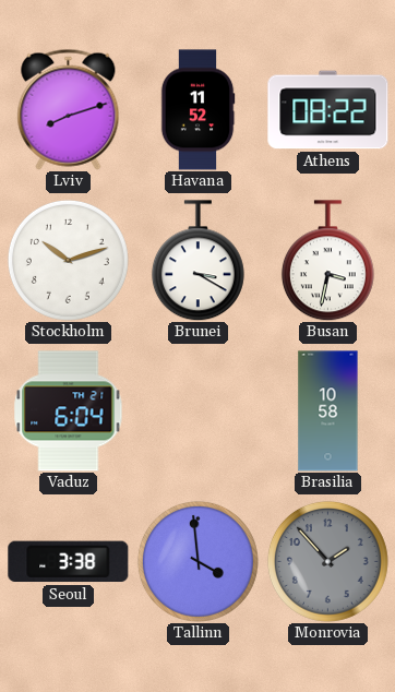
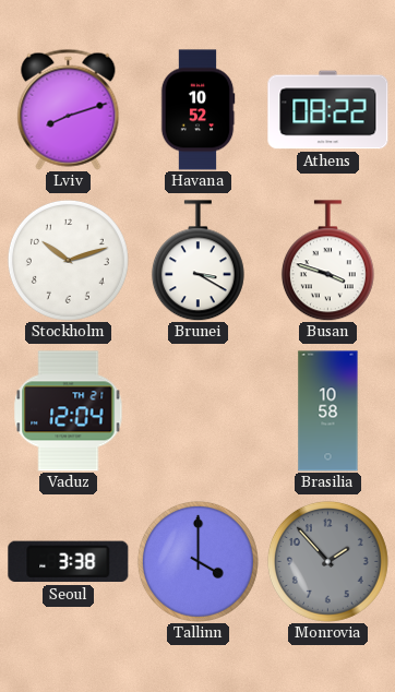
Havana: 11:52 -> 10:52 (197, 110)
Busan: 3:32 -> 3:48 (327, 261)
Vaduz: 6:04 -> 12:04 (69, 411)
Tallinn: 3:59 -> 4:00 (197, 561)
